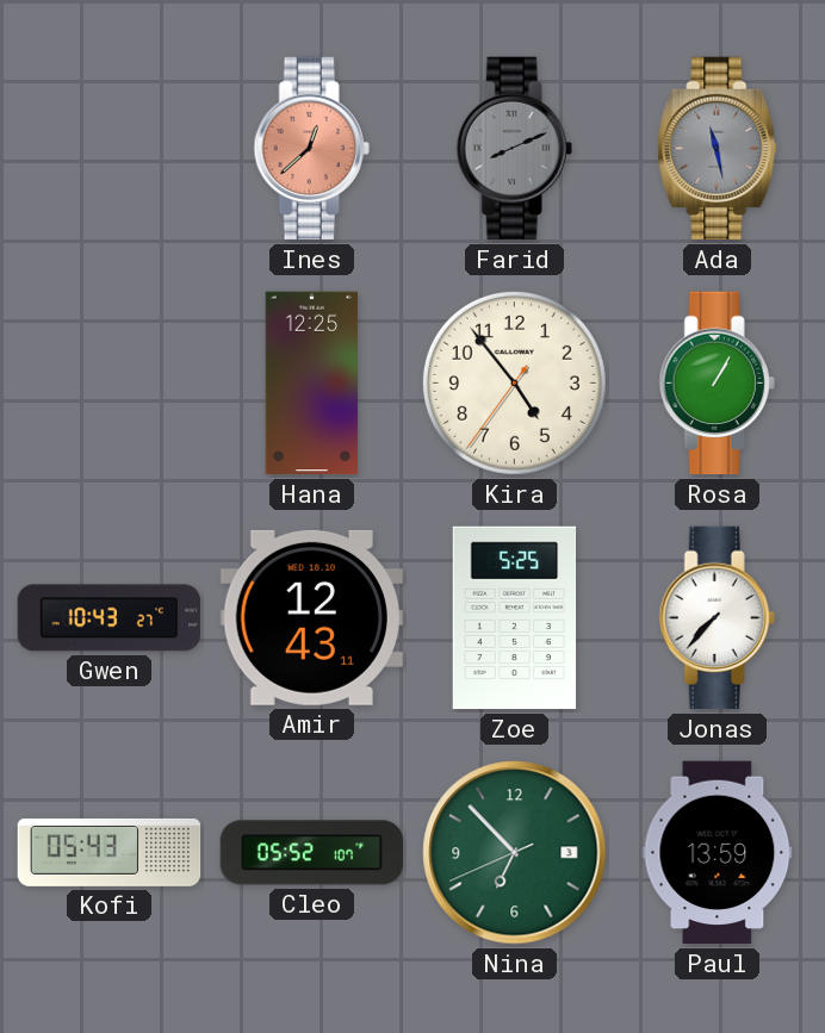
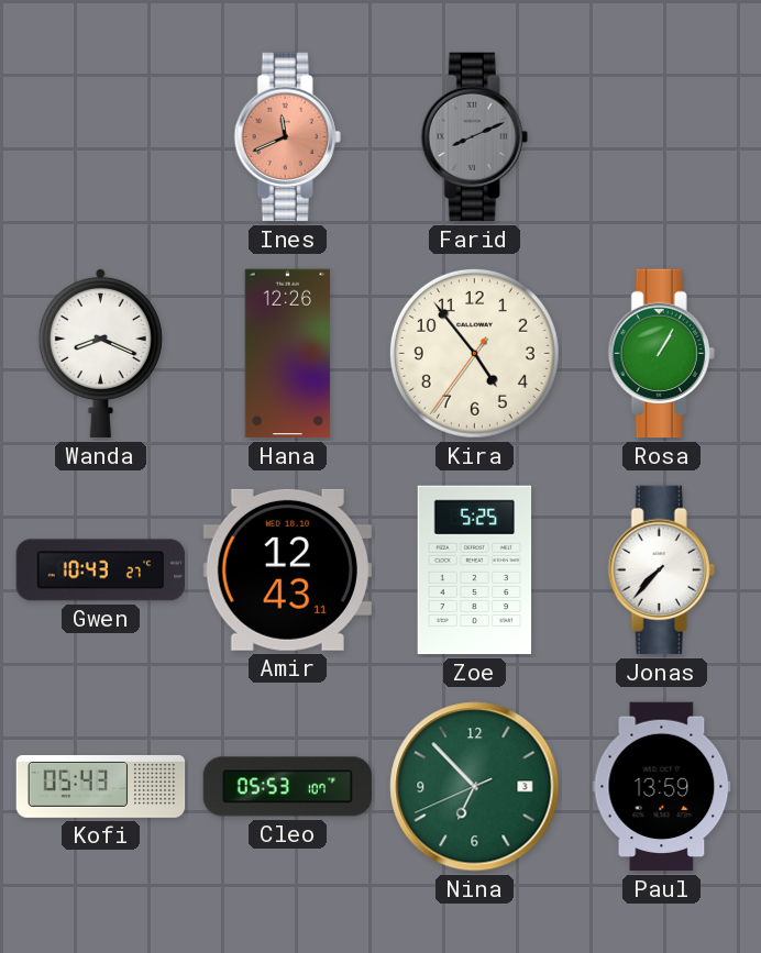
Ines: 12:38 -> 11:41 (287, 137)
Ada: 11:28 -> none (718, 149)
Wanda: none -> 8:19 (100, 353)
Hana: 12:25 -> 12:26 (288, 354)
Cleo: 05:52 -> 05:53 (288, 787)
